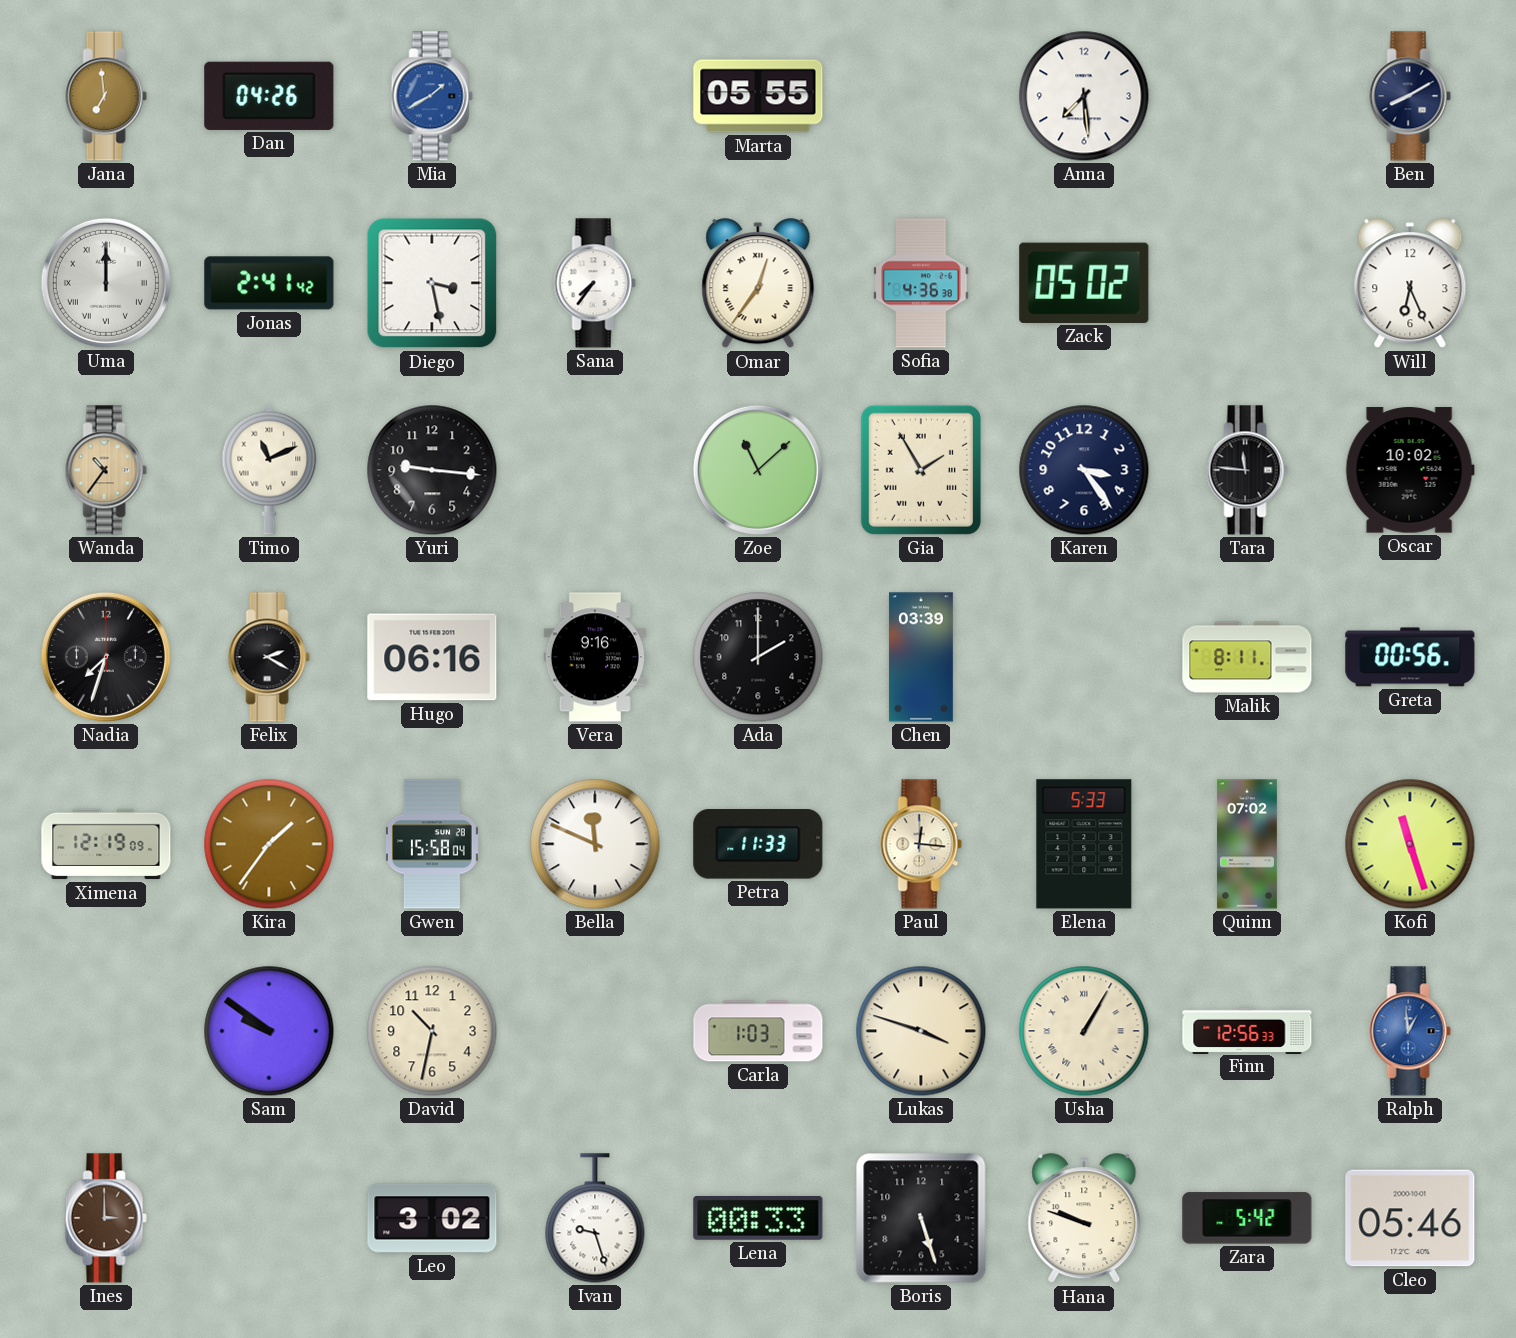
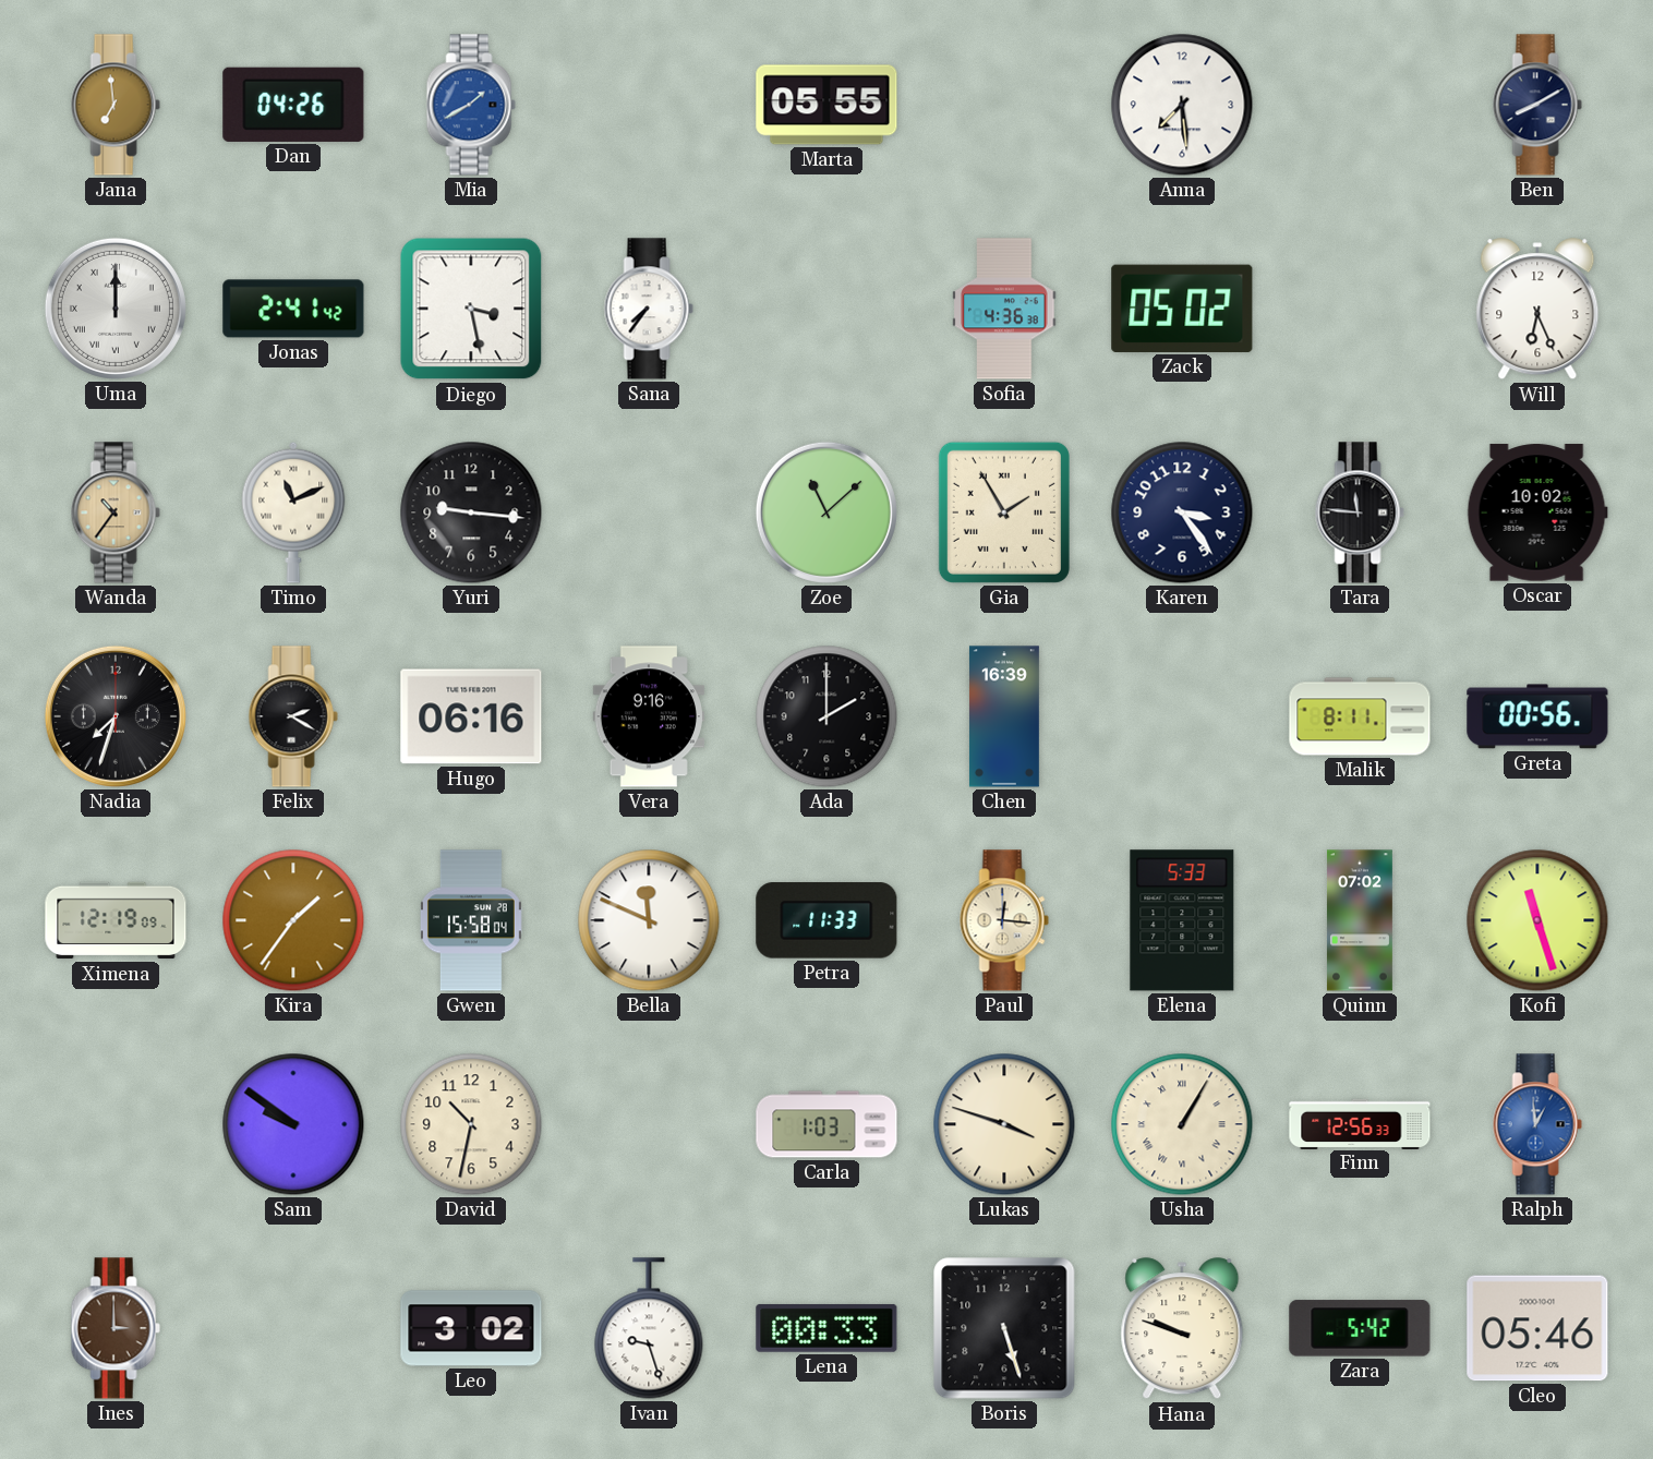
Omar: 12:36 -> none (758, 284)
Chen: 03:39 -> 16:39 (1004, 716)
